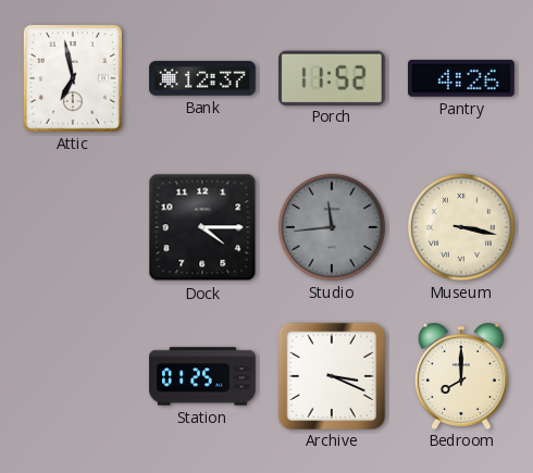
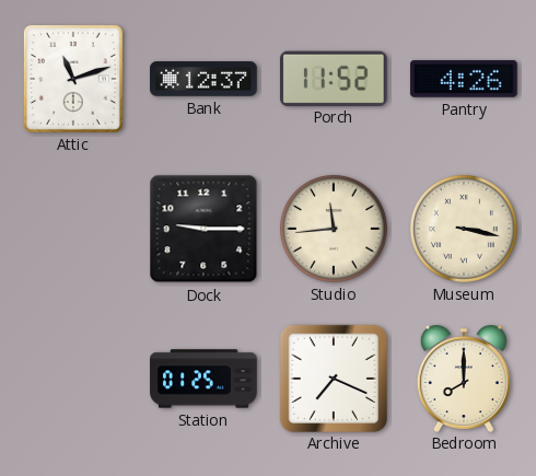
Attic: 6:58 -> 11:12 (73, 79)
Dock: 4:15 -> 9:15 (203, 229)
Studio dial: grey -> cream (334, 229)
Archive: 3:19 -> 7:19 (333, 378)
